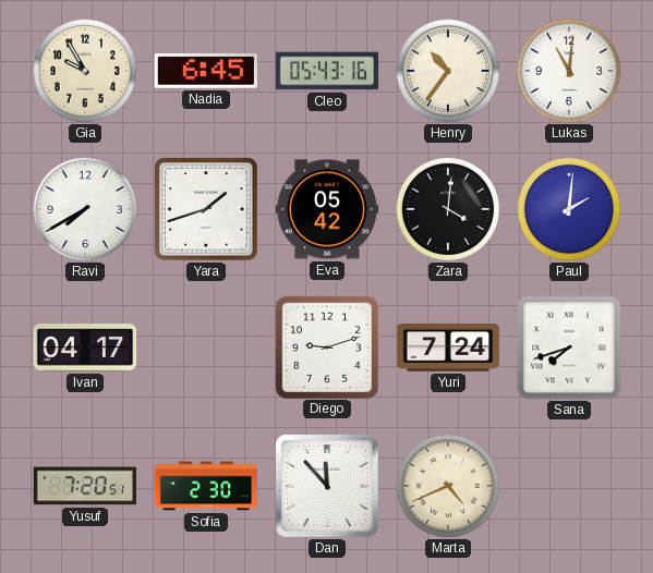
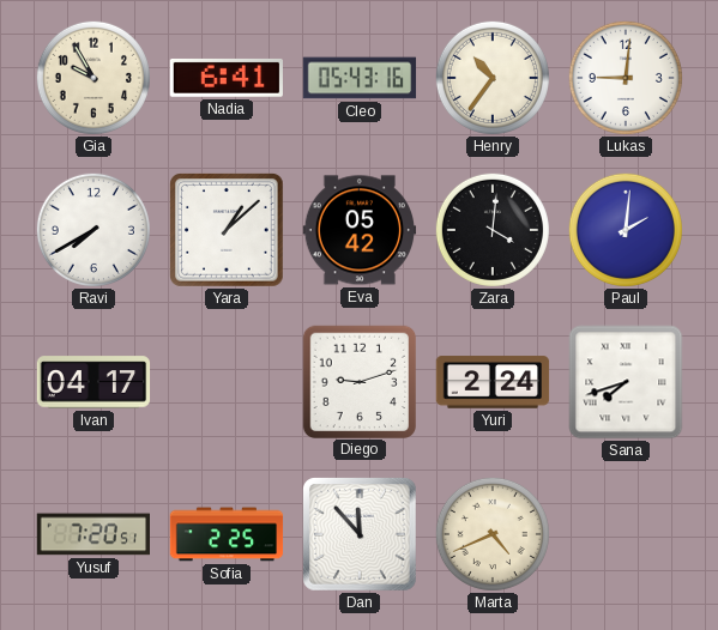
Nadia: 6:45 -> 6:41 (227, 78)
Lukas: 11:01 -> 9:01 (626, 78)
Yara: 1:42 -> 1:08 (228, 231)
Yuri: 7:24 -> 2:24 (493, 382)
Sofia: 2:30 -> 2:25 (227, 534)
